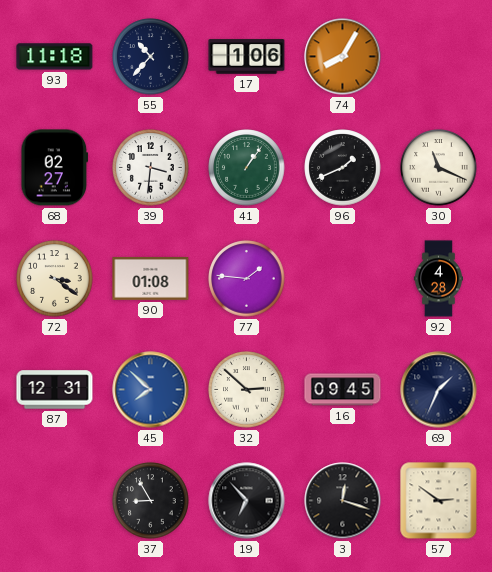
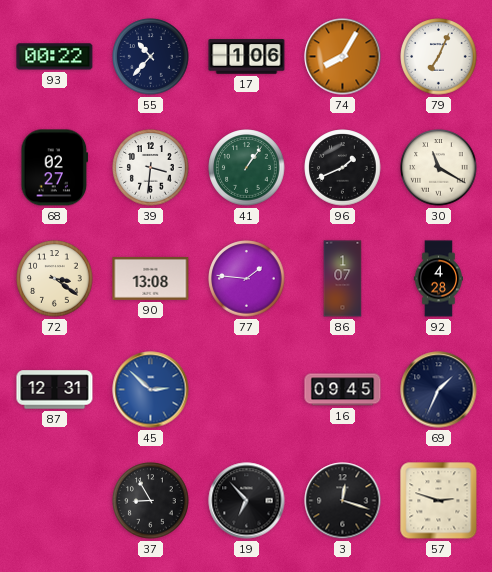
93: 11:18 -> 00:22 (55, 57)
79: none -> 7:04 (439, 57)
30: 11:19 -> 11:20 (439, 168)
90: 01:08 -> 13:08 (151, 278)
86: none -> 1:07 (343, 279)
45: 7:52 -> 2:52 (151, 390)
32: 2:52 -> none (247, 390)
57: 2:51 -> 2:48 (439, 501)
